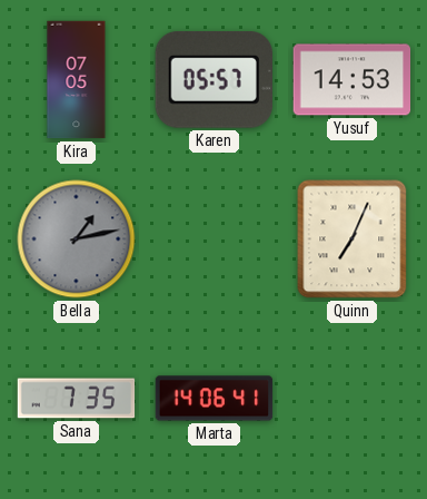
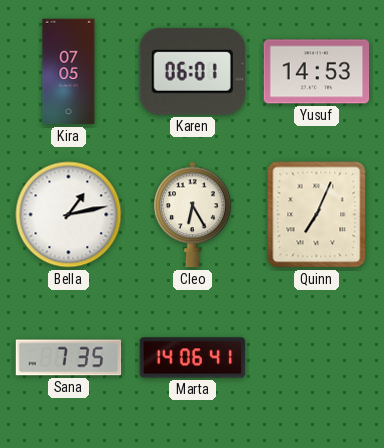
Karen: 05:57 -> 06:01 (192, 71)
Bella dial: grey -> white (69, 215)
Cleo: none -> 6:25 (193, 215)
